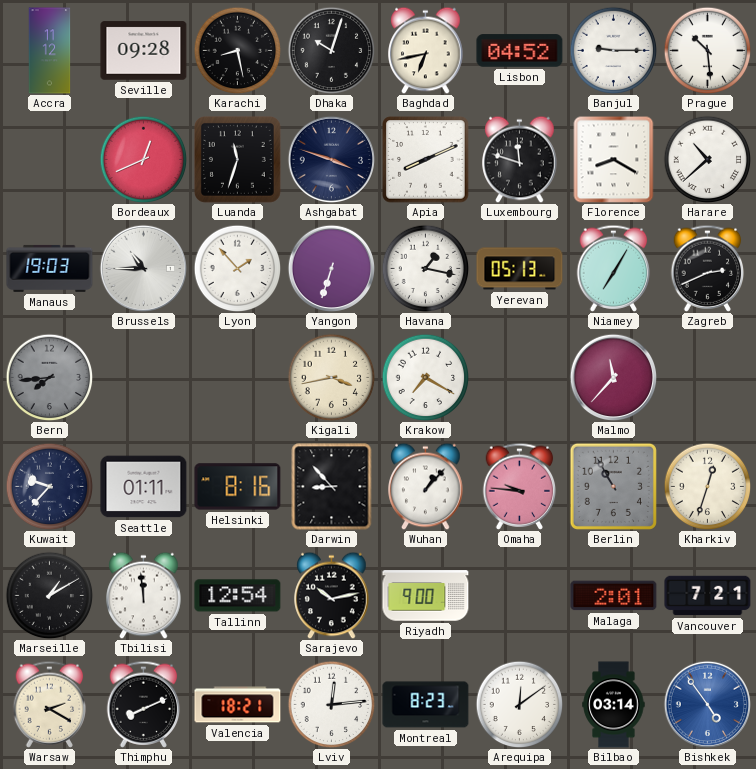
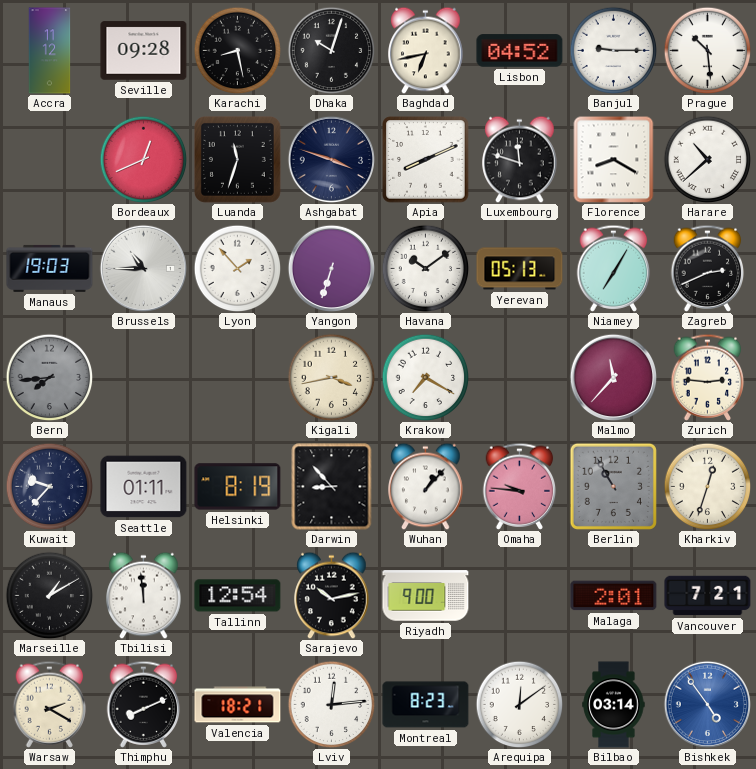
Havana: 1:17 -> 10:09 (425, 268)
Zurich: none -> 2:46 (708, 377)
Helsinki: 8:16 -> 8:19 (238, 487)
